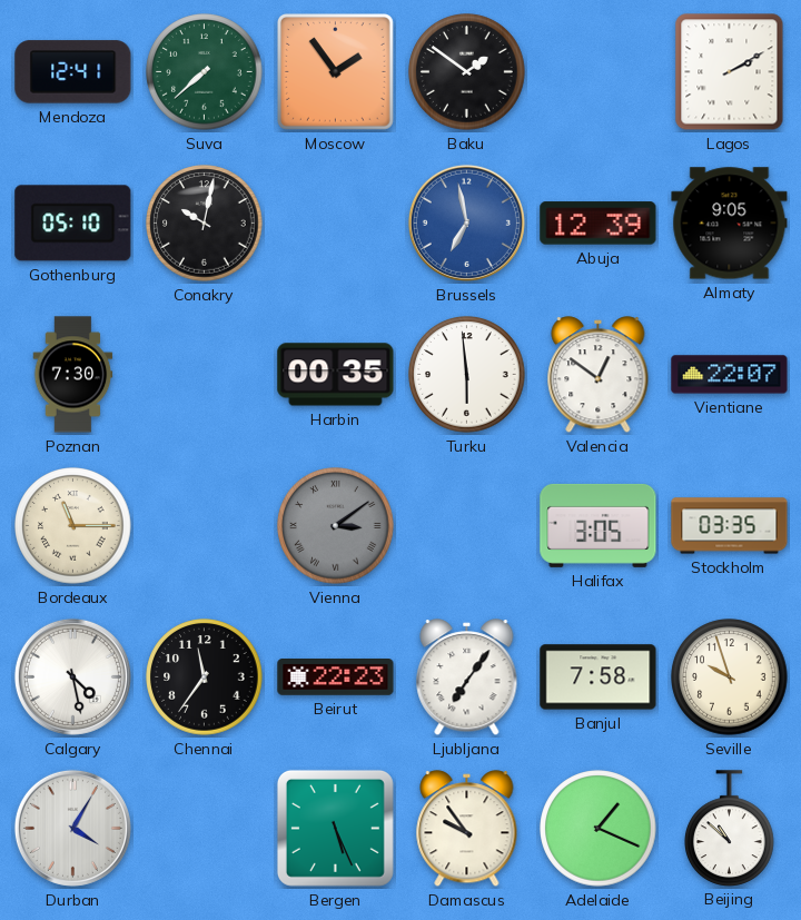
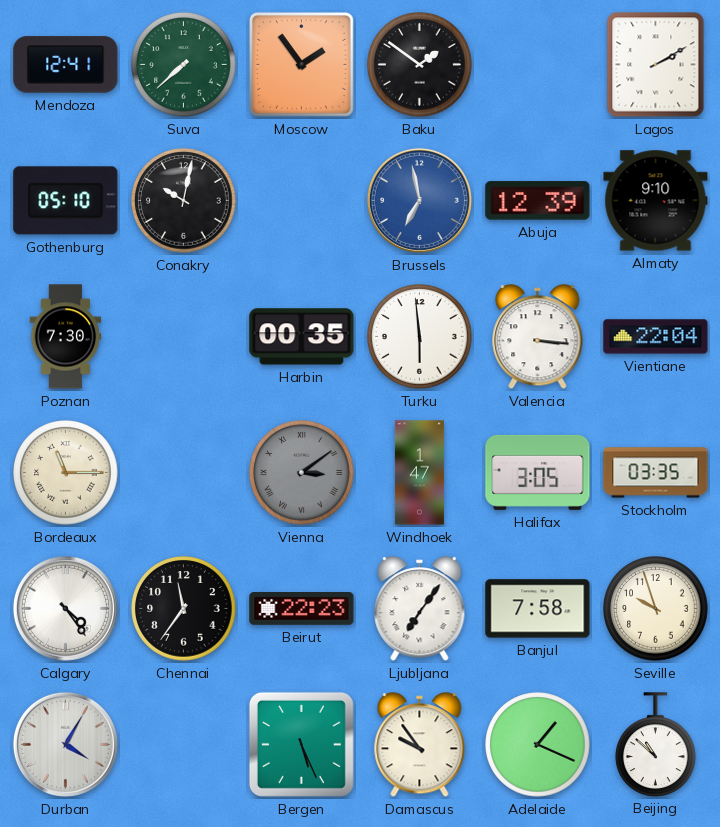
Almaty: 9:05 -> 9:10 (656, 201)
Valencia: 12:51 -> 3:16 (538, 337)
Vientiane: 22:07 -> 22:04 (656, 337)
Windhoek: none -> 1:47 (419, 473)
Calgary: 4:28 -> 4:24 (65, 608)
